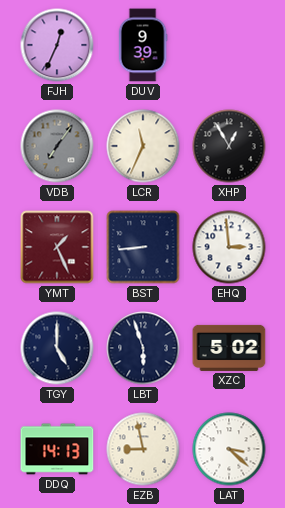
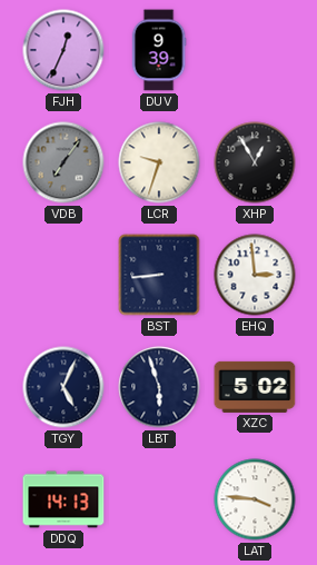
LCR: 11:34 -> 9:33 (159, 162)
YMT: 1:26 -> none (57, 247)
TGY: 5:00 -> 5:04 (63, 387)
EZB: 8:58 -> none (143, 449)
LAT: 3:22 -> 3:46 (255, 499)
